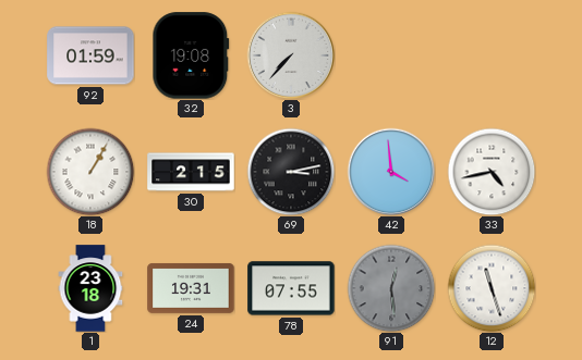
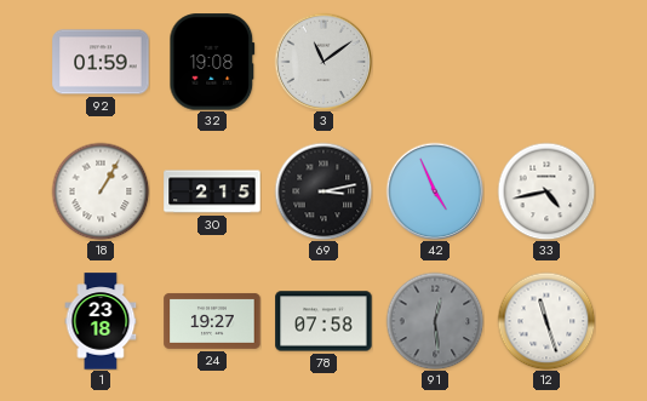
3: 7:37 -> 11:09 (323, 62)
42: 3:59 -> 4:56 (435, 191)
24: 19:31 -> 19:27 (212, 321)
78: 07:55 -> 07:58 (323, 321)
